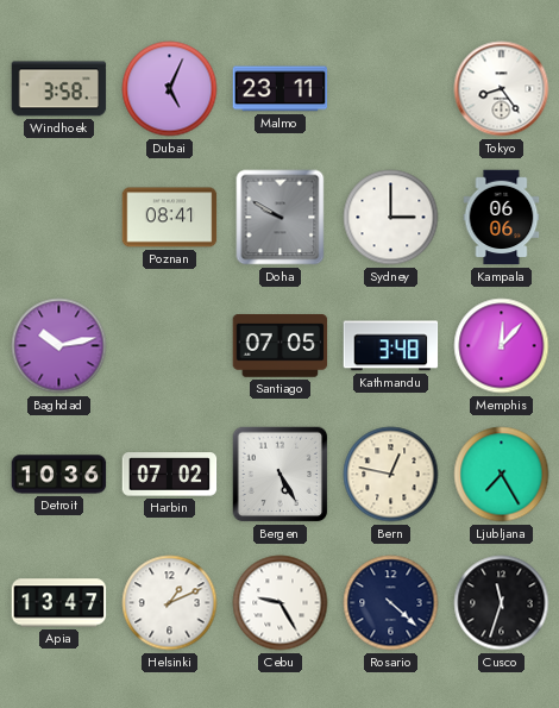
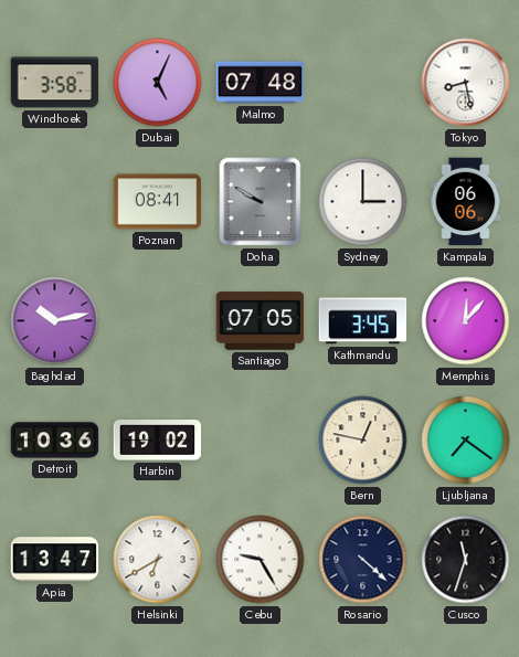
Malmo: 23:11 -> 07:48 (261, 83)
Tokyo: 8:24 -> 8:28 (466, 83)
Kathmandu: 3:48 -> 3:45 (363, 321)
Harbin: 07:02 -> 19:02 (158, 441)
Bergen: 5:25 -> none (281, 475)
Ljubljana: 7:25 -> 7:21 (466, 441)
Helsinki: 1:11 -> 6:40 (158, 560)
